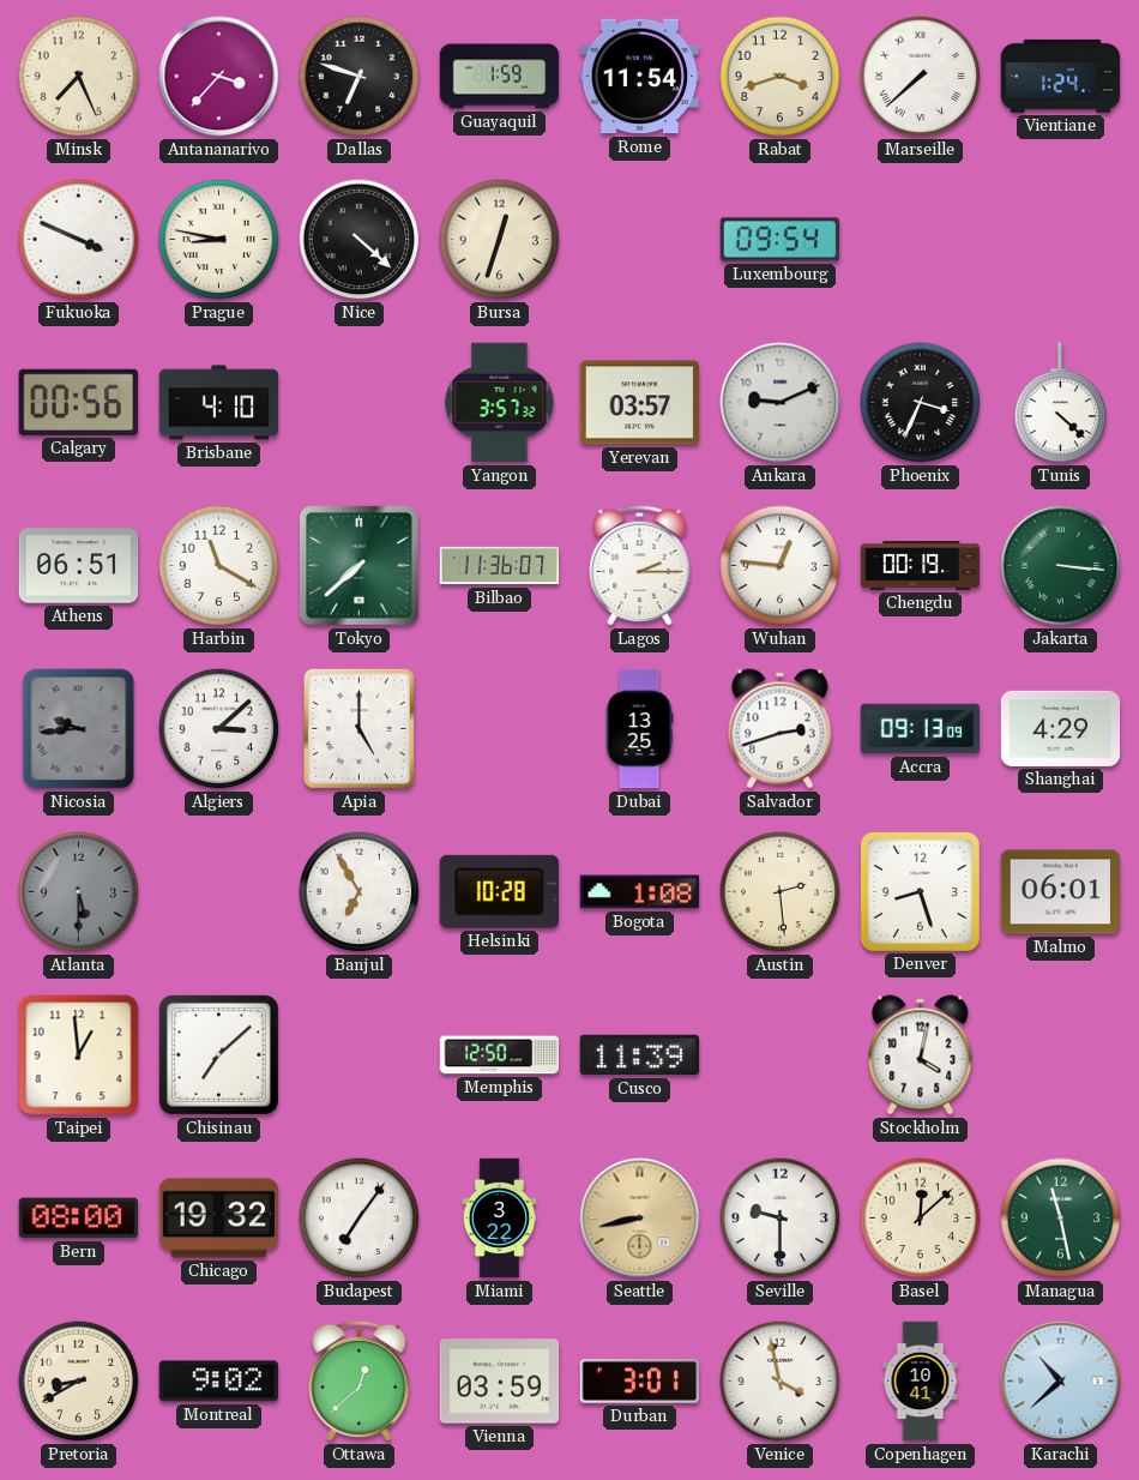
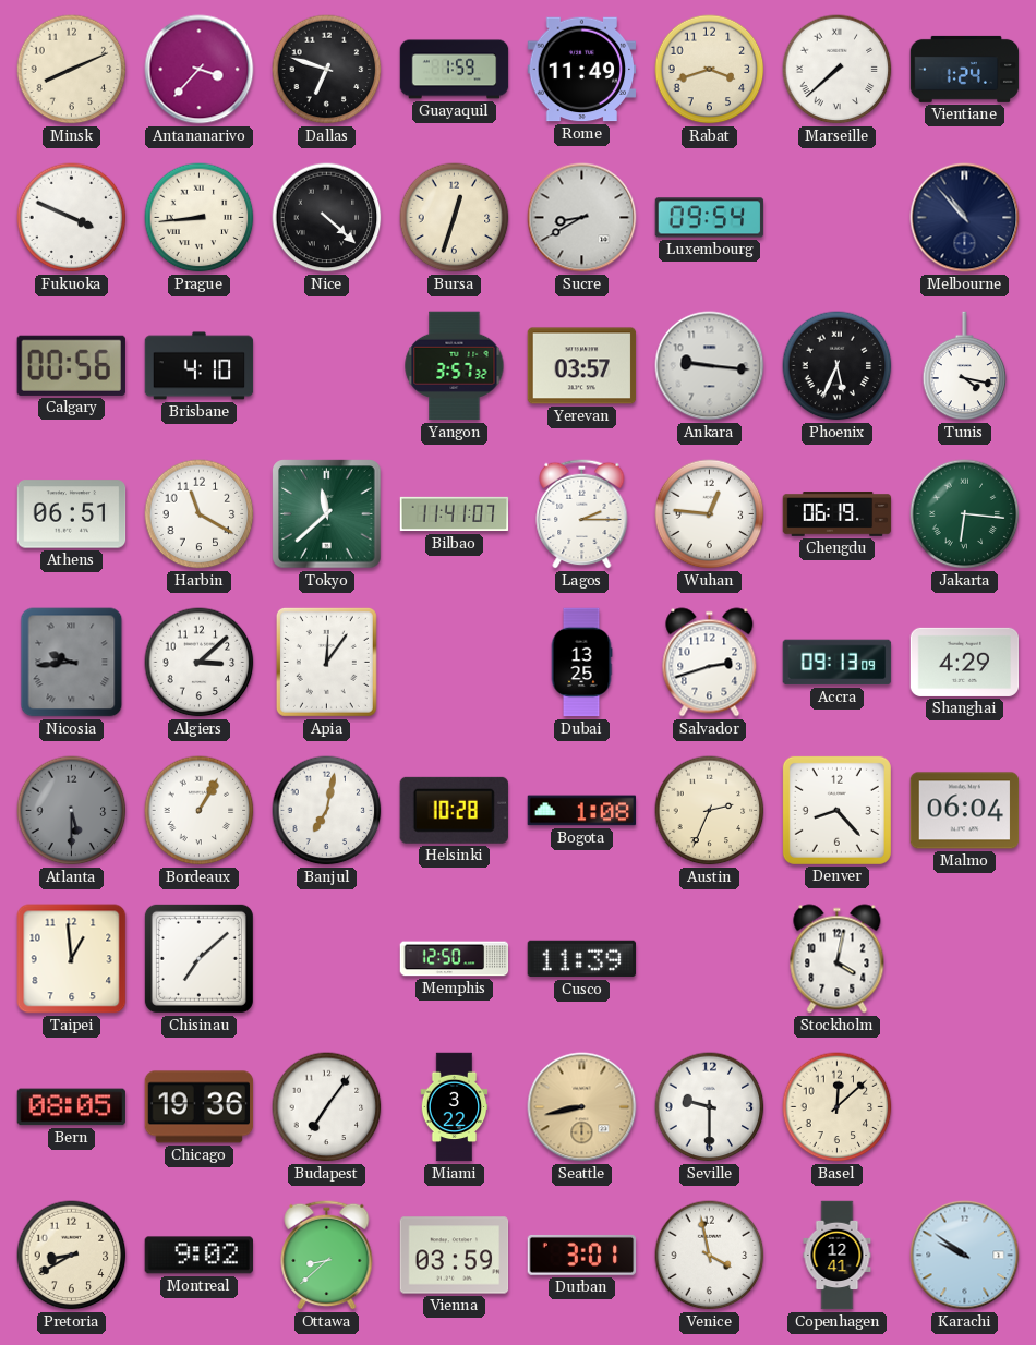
Minsk: 7:26 -> 8:11 (72, 70)
Rome: 11:54 -> 11:49 (582, 70)
Prague: 8:47 -> 8:44 (200, 218)
Sucre: none -> 8:40 (582, 218)
Melbourne: none -> 10:53 (965, 218)
Ankara: 9:11 -> 9:16 (710, 366)
Phoenix: 3:34 -> 5:34 (838, 366)
Tunis: 4:22 -> 4:17 (965, 366)
Tokyo: 7:38 -> 11:38 (327, 514)
Bilbao: 11:36 -> 11:41 (455, 514)
Chengdu: 00:19 -> 06:19 (838, 514)
Jakarta: 3:16 -> 6:16 (965, 514)
Apia: 5:00 -> 12:06 (326, 662)
Bordeaux: none -> 1:05 (200, 811)
Banjul: 6:55 -> 7:02 (327, 811)
Austin: 2:29 -> 2:34 (710, 811)
Denver: 8:27 -> 8:23 (836, 810)
Malmo: 06:01 -> 06:04 (965, 811)
Bern: 08:00 -> 08:05 (72, 1107)
Chicago: 19:32 -> 19:36 (200, 1107)
Managua: 11:28 -> none (1061, 1219)
Ottawa: 12:38 -> 8:38 (327, 1255)
Copenhagen: 10:41 -> 12:41 (838, 1256)
Karachi: 10:38 -> 9:51 (965, 1256)
